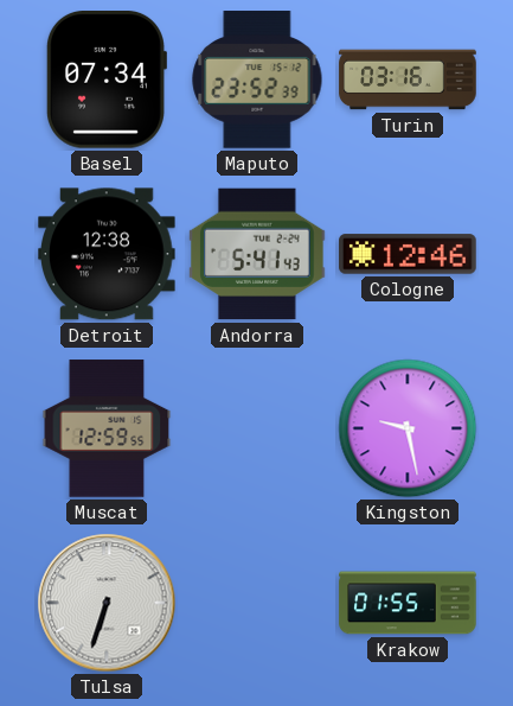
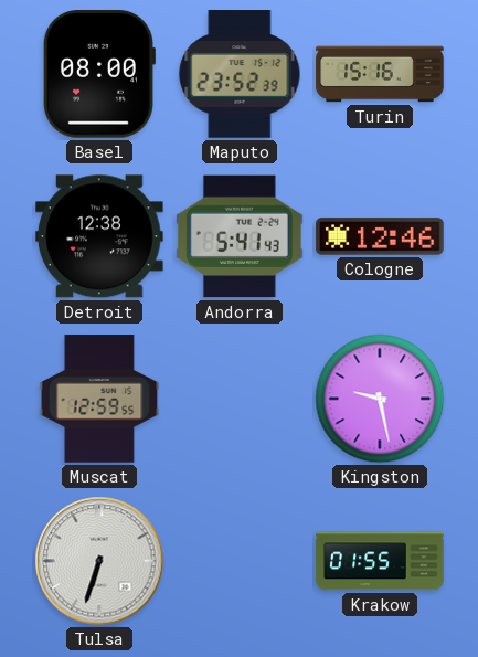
Basel: 07:34 -> 08:00 (98, 75)
Turin: 03:16 -> 15:16 (380, 74)
